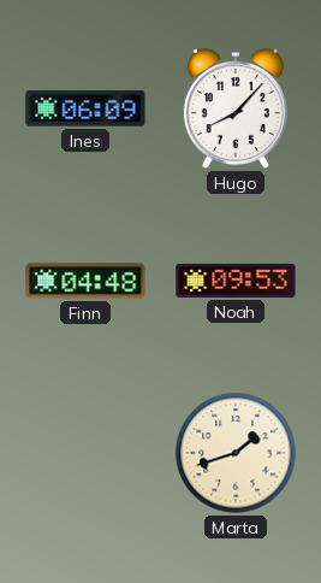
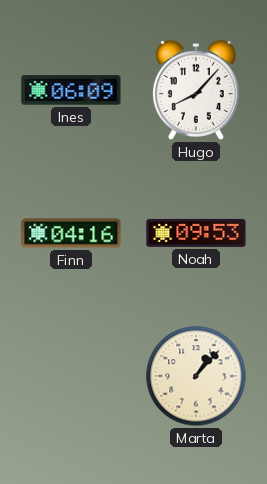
Finn: 04:48 -> 04:16 (71, 233)
Marta: 1:42 -> 1:07 (196, 376)
